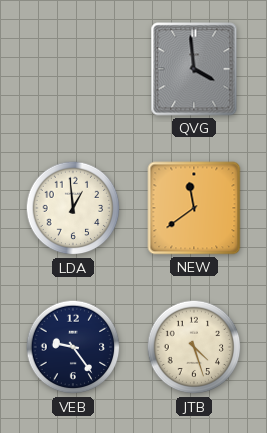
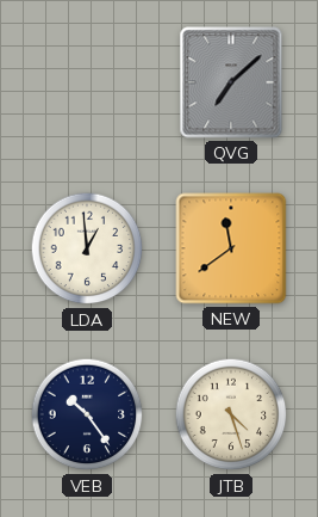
QVG: 3:59 -> 7:08 (231, 82)
VEB: 9:24 -> 10:24 (87, 414)
